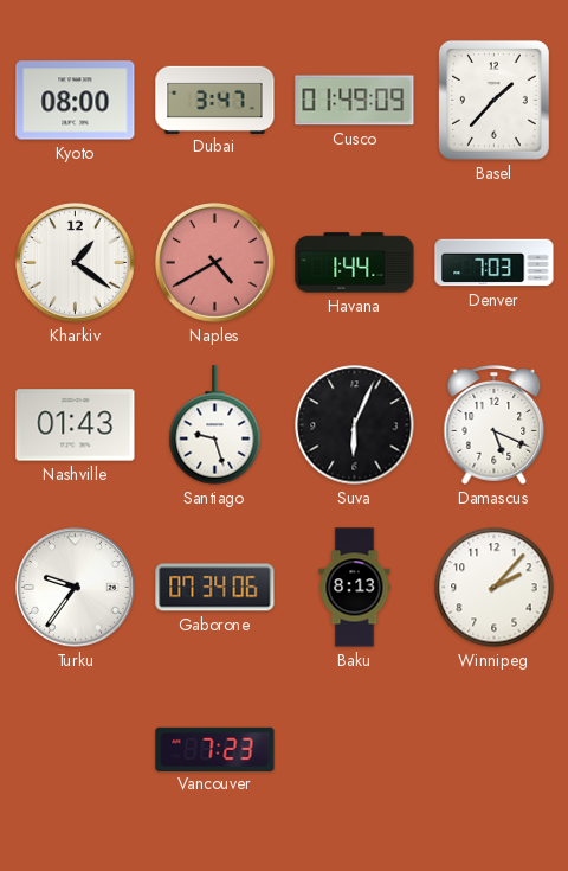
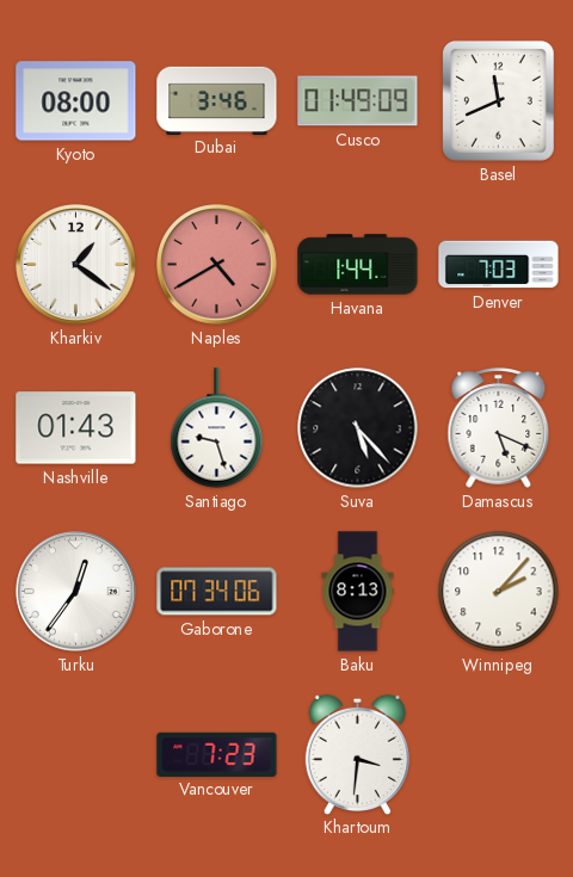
Dubai: 3:47 -> 3:46 (217, 100)
Basel: 1:37 -> 11:41 (498, 100)
Suva: 6:04 -> 5:23 (358, 428)
Turku: 9:36 -> 12:36 (76, 592)
Khartoum: none -> 3:31 (357, 754)
